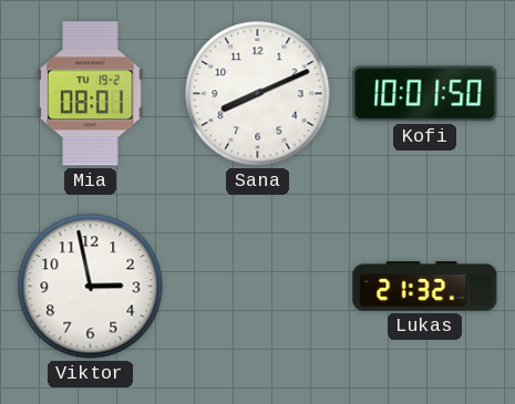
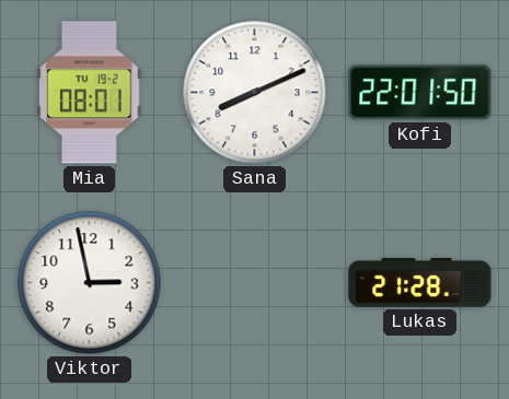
Kofi: 10:01 -> 22:01 (420, 93)
Lukas: 21:32 -> 21:28 (420, 283)
